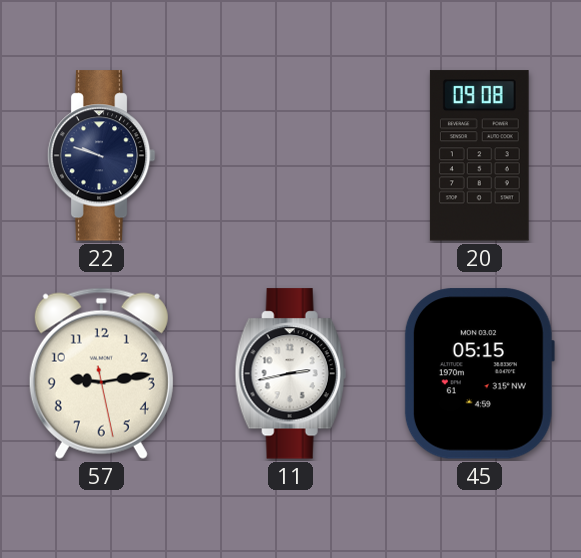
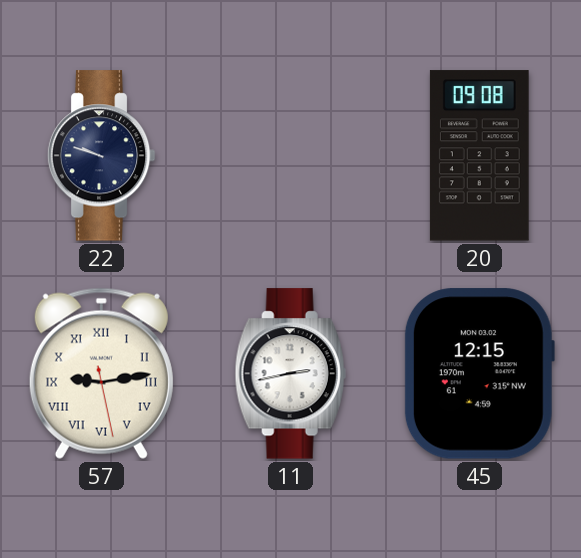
57 numerals: Arabic -> Roman (101, 373)
45: 05:15 -> 12:15 (479, 374)
